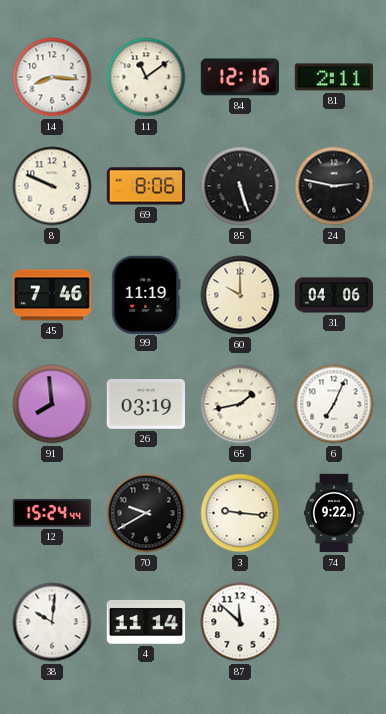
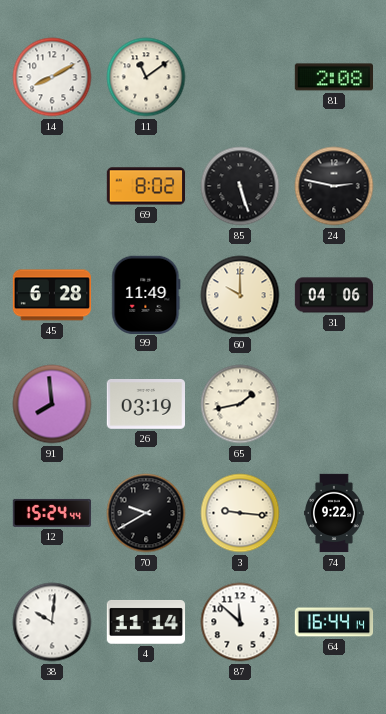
14: 8:16 -> 8:10 (52, 77)
84: 12:16 -> none (240, 77)
81: 2:11 -> 2:08 (333, 77)
8: 9:49 -> none (52, 186)
69: 8:06 -> 8:02 (146, 186)
45: 7:46 -> 6:28 (51, 295)
99: 11:19 -> 11:49 (146, 294)
6: 7:04 -> none (334, 404)
64: none -> 16:44 (334, 622)
